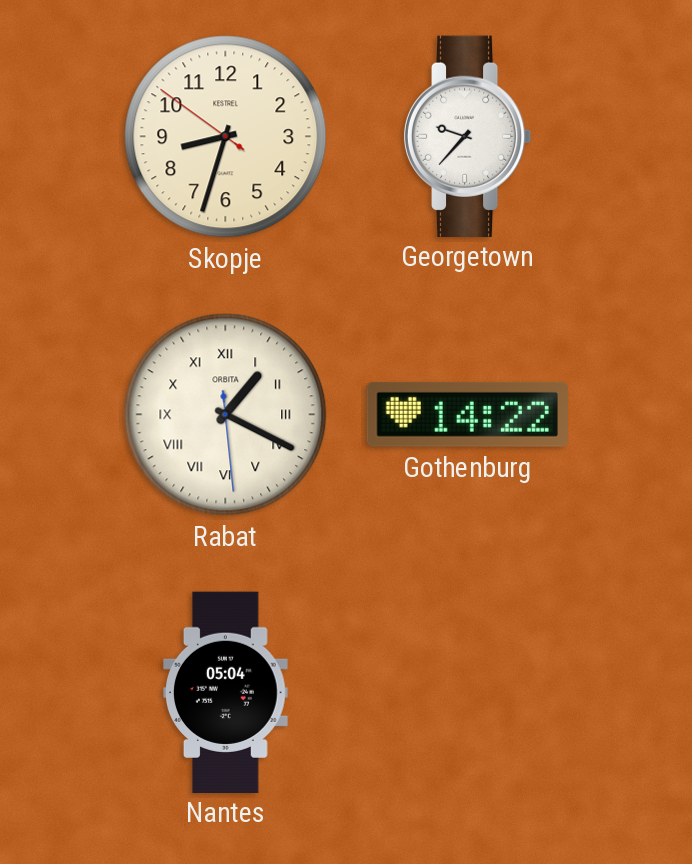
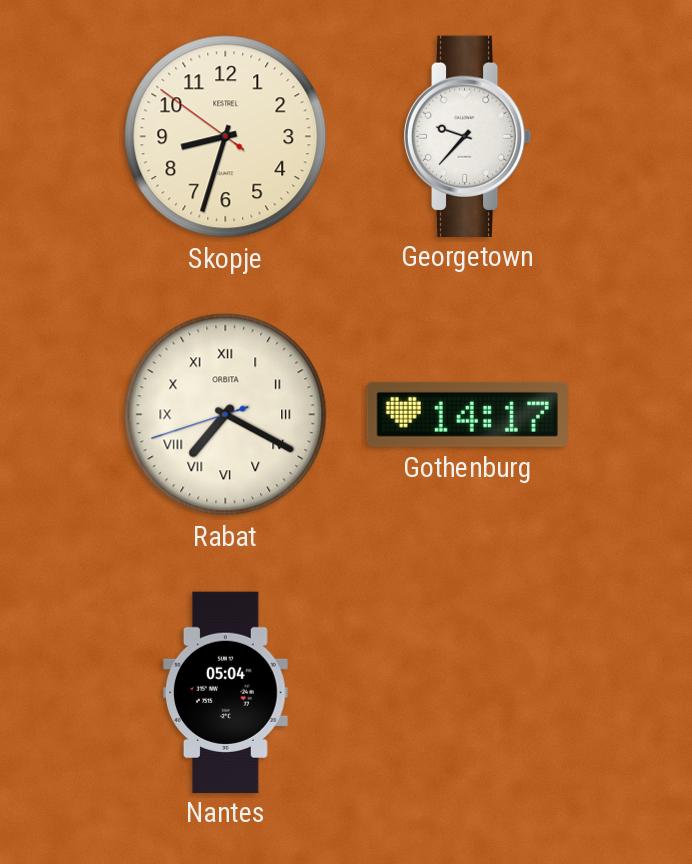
Rabat: 1:19 -> 7:19 (226, 415)
Gothenburg: 14:22 -> 14:17 (467, 414)
